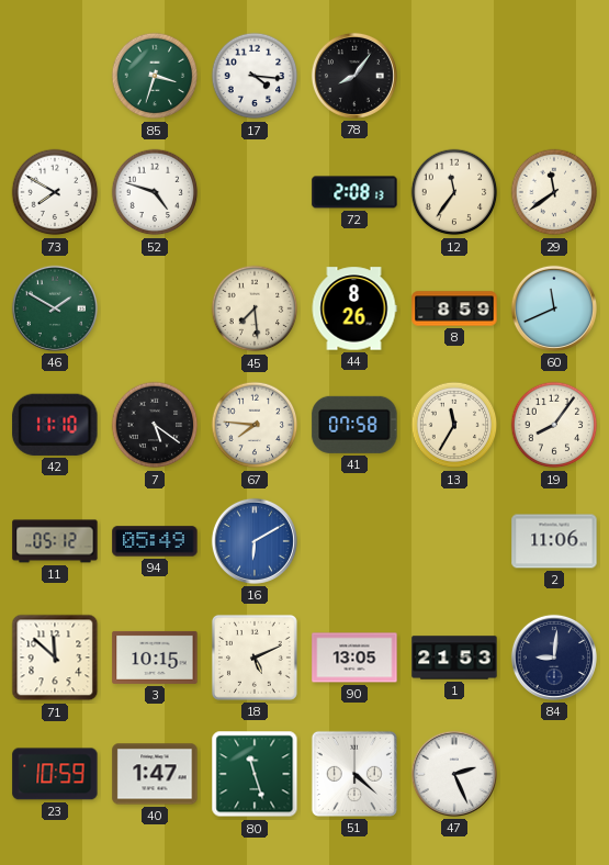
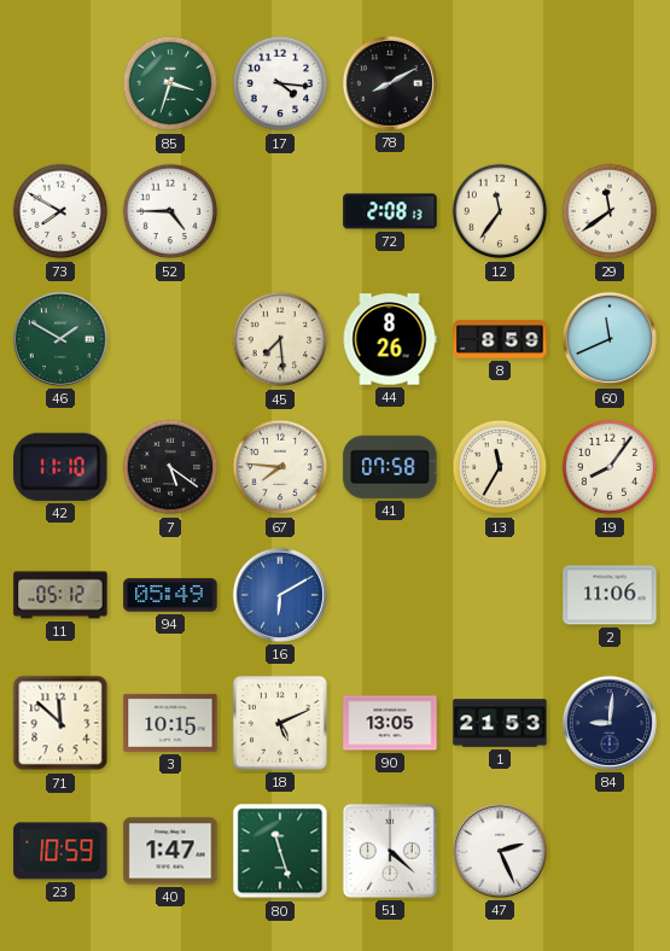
78: 8:06 -> 8:10 (390, 83)
52: 4:48 -> 4:45 (170, 211)
